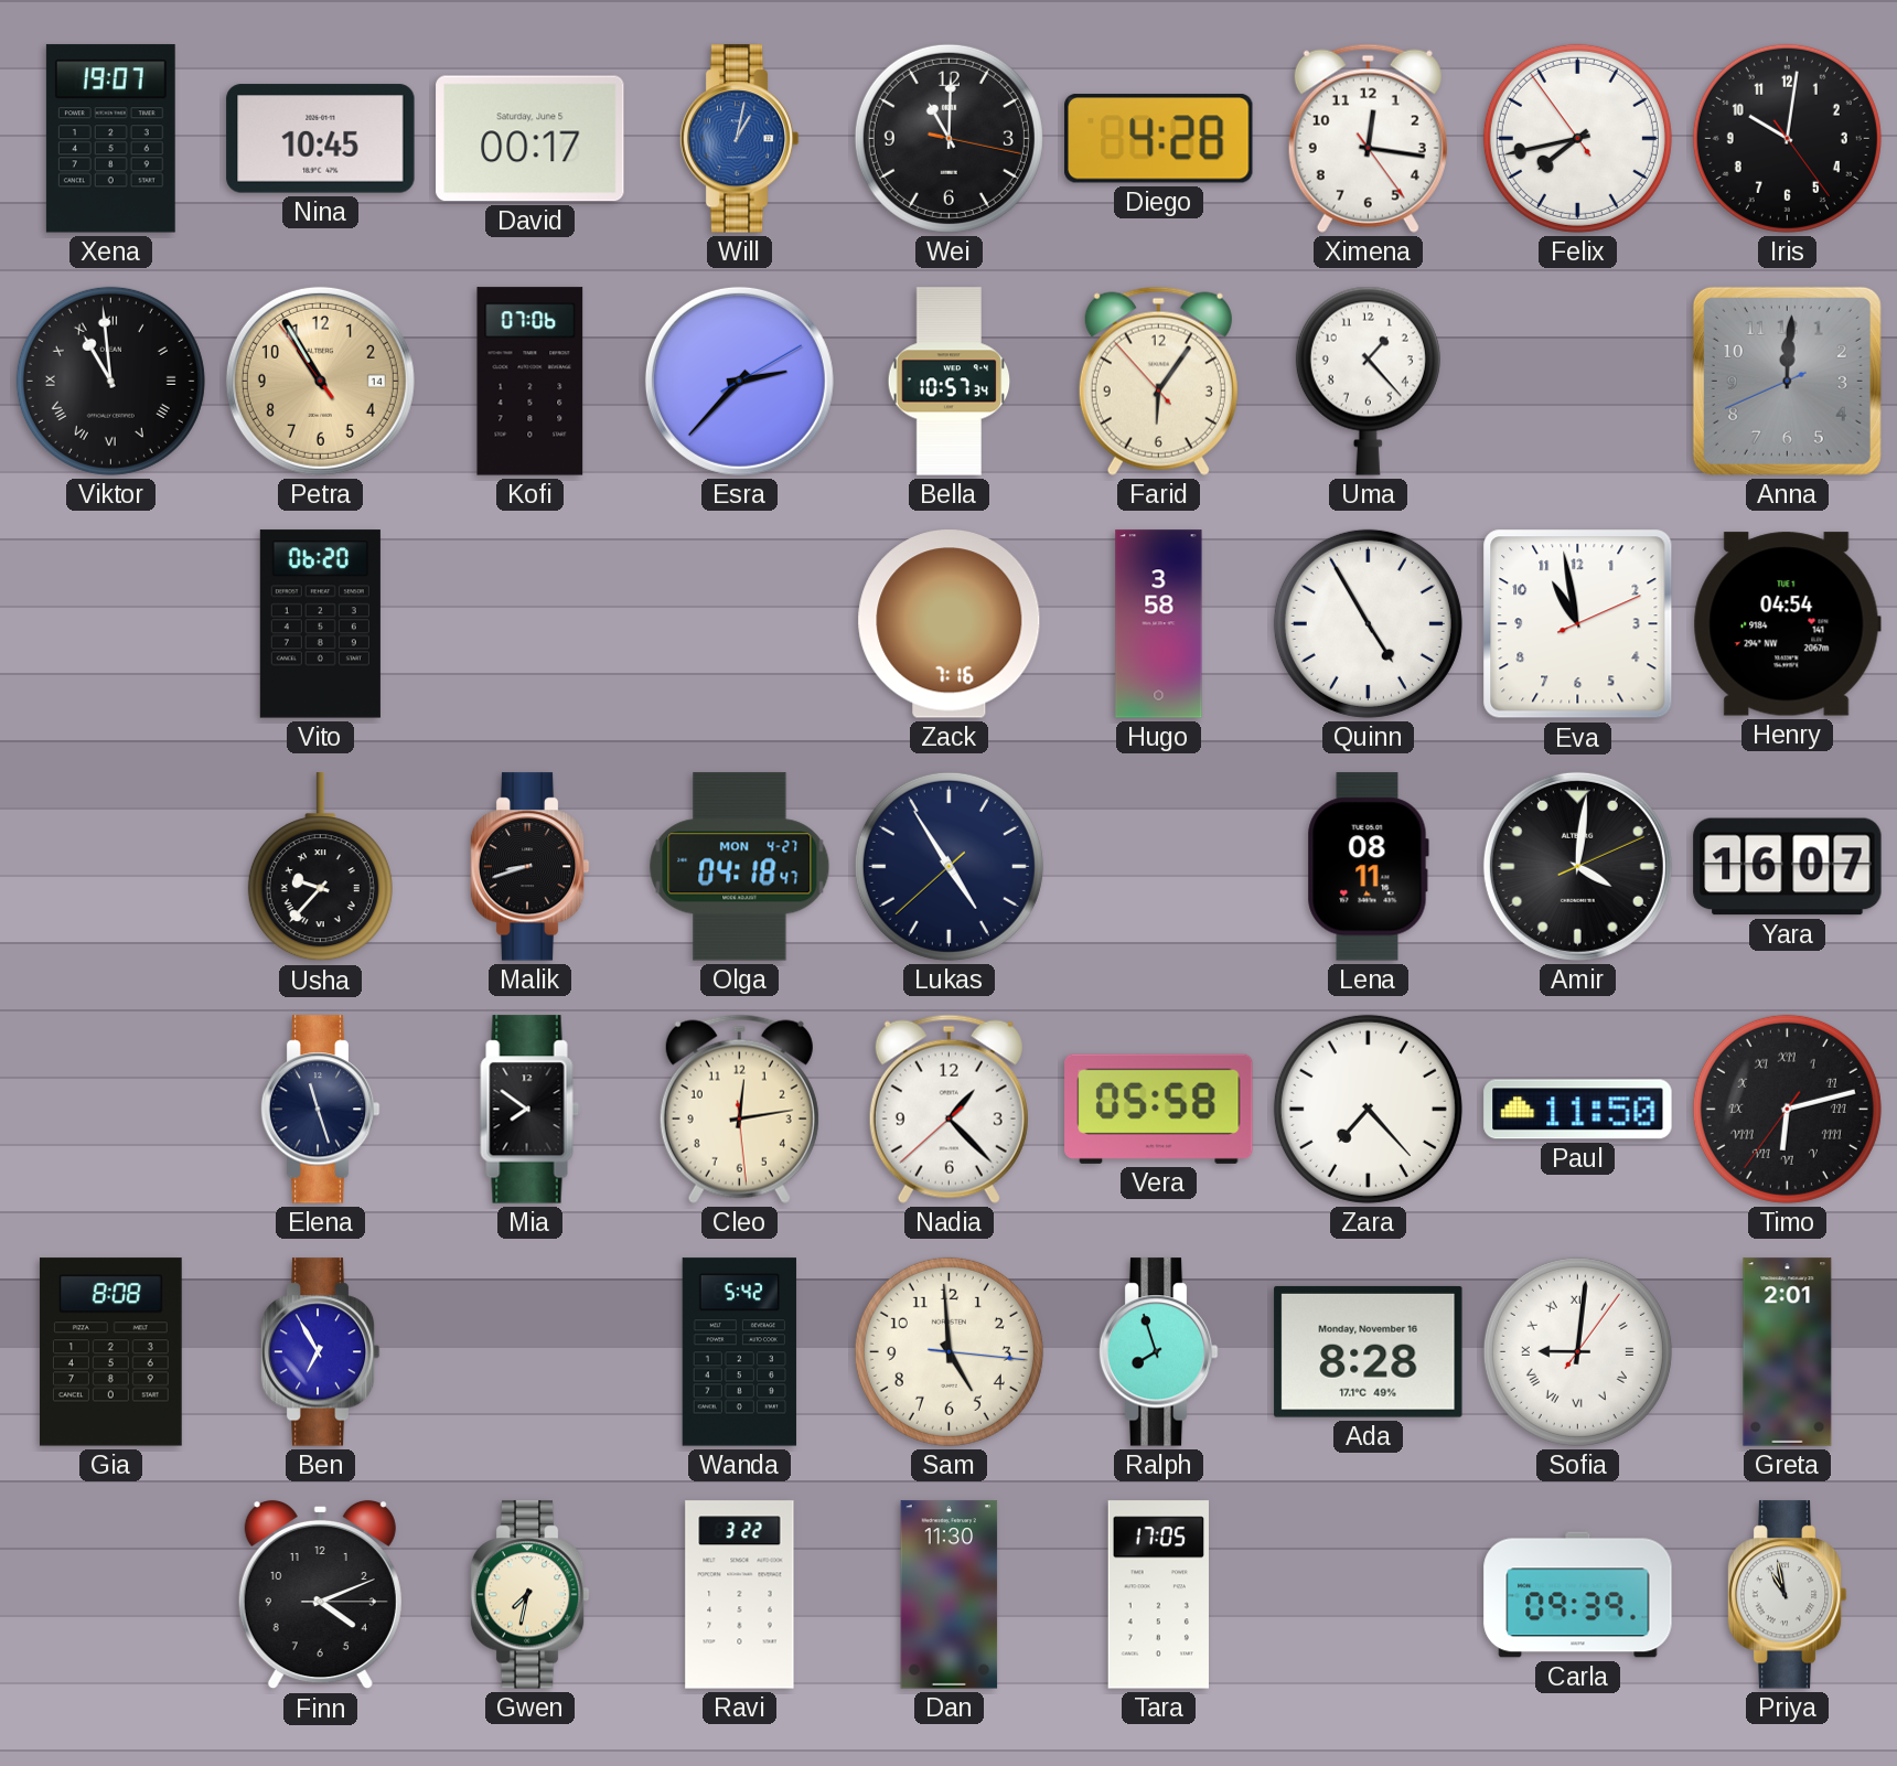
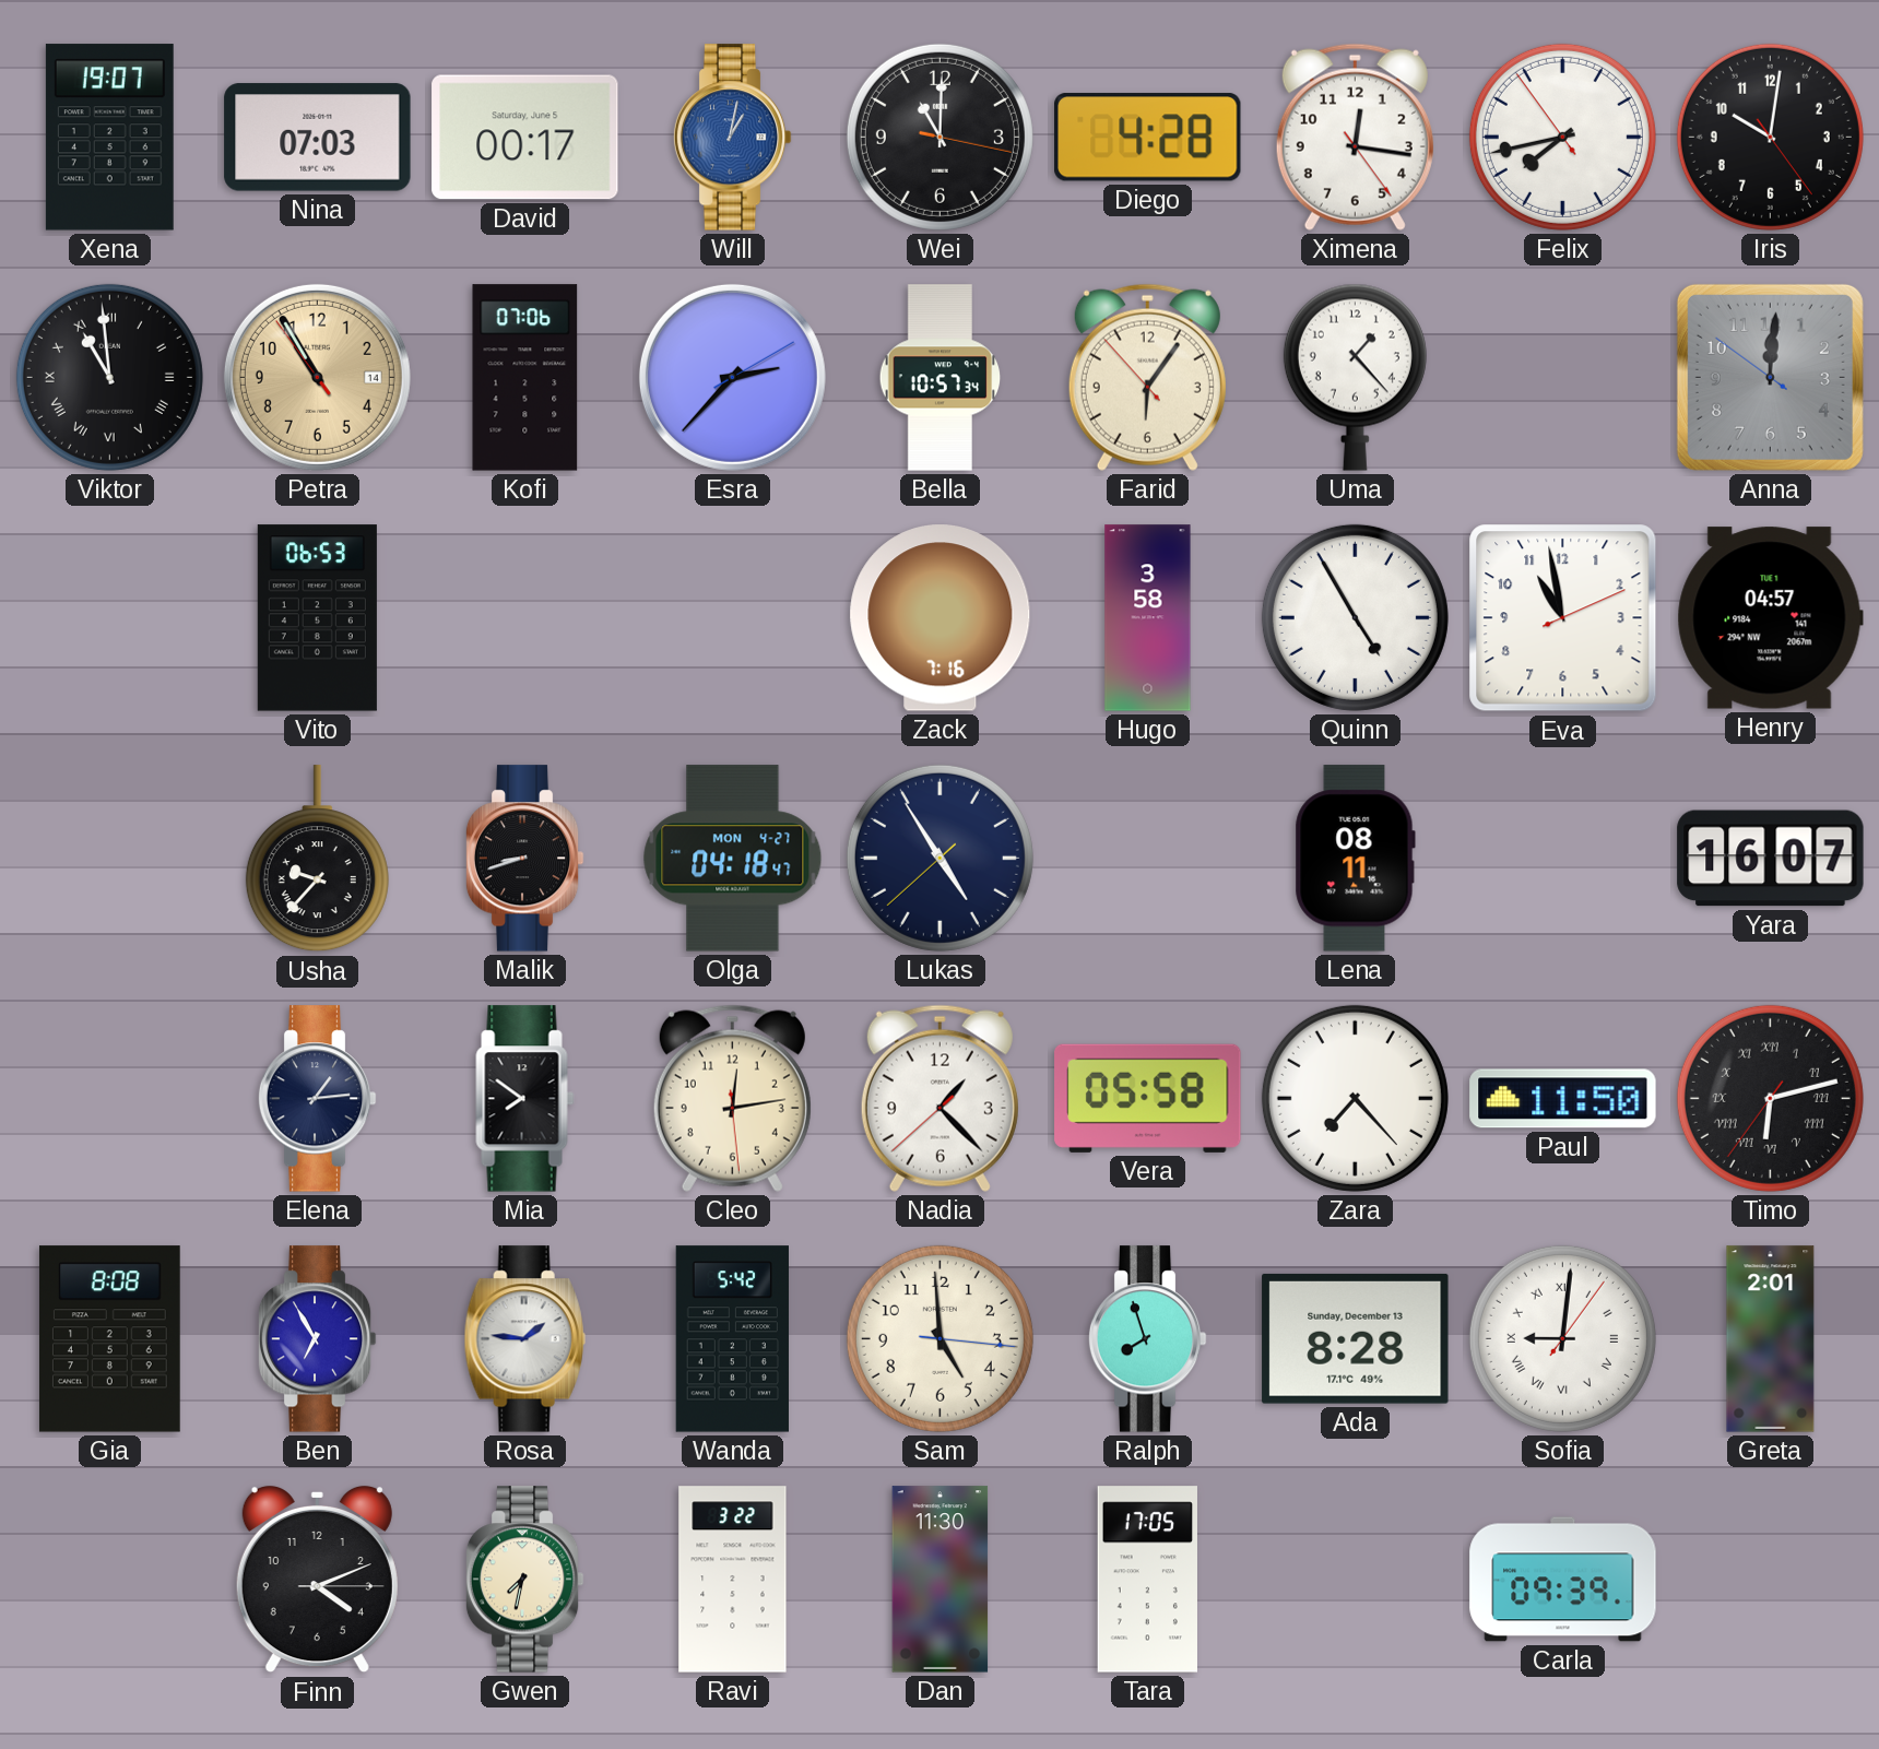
Nina: 10:45 -> 07:03 (318, 138)
Anna: 12:00:41 -> 12:00:51 (1770, 377)
Vito: 06:20 -> 06:53 (317, 618)
Henry: 04:54 -> 04:57 (1770, 618)
Amir: 4:01 -> none (1577, 866)
Elena: 11:27 -> 1:14 (317, 1099)
Rosa: none -> 1:46 (524, 1339)
Ada date: Monday, November 16 -> Sunday, December 13 (1356, 1338)
Priya: 10:58 -> none (1787, 1595)
